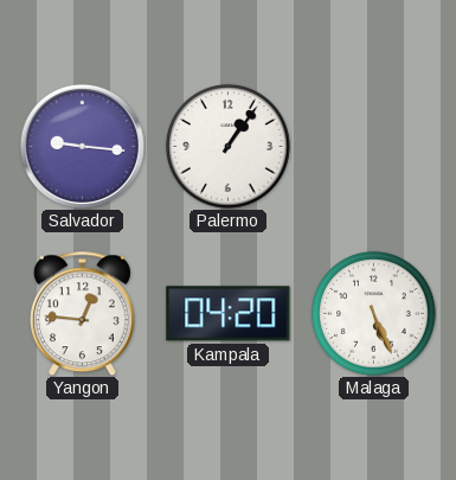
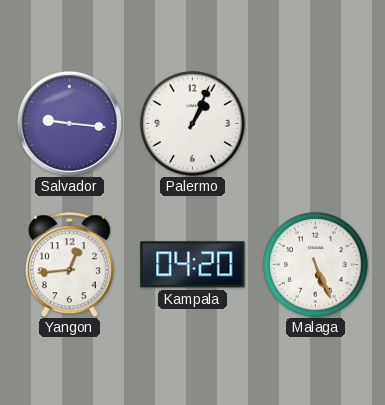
Palermo: 1:06 -> 1:04 (193, 124)
Yangon: 12:46 -> 12:44 (69, 264)
